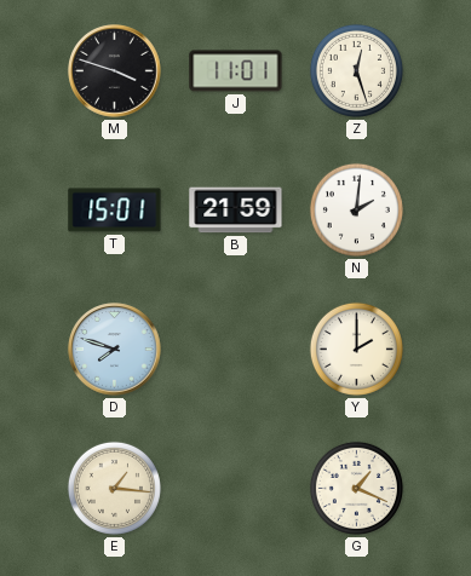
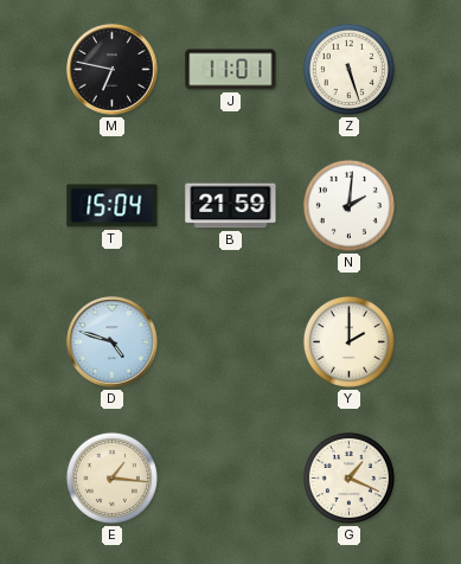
M: 3:48 -> 6:47 (113, 70)
Z: 12:27 -> 5:27 (348, 69)
T: 15:01 -> 15:04 (113, 206)
D: 7:48 -> 4:48 (113, 342)
